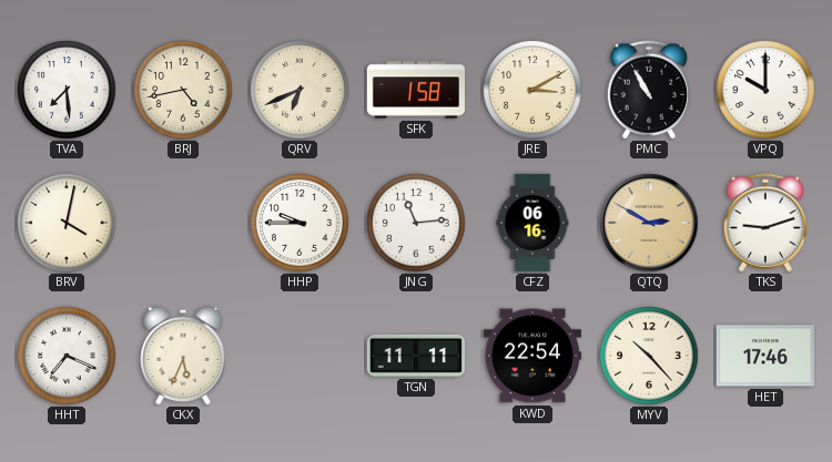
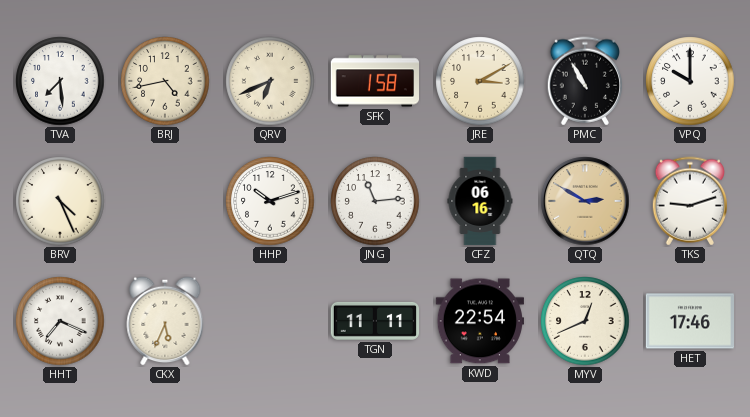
BRV: 4:02 -> 4:26 (60, 201)
HHP: 9:45 -> 10:12 (270, 201)
MYV: 10:23 -> 12:41 (585, 321)
